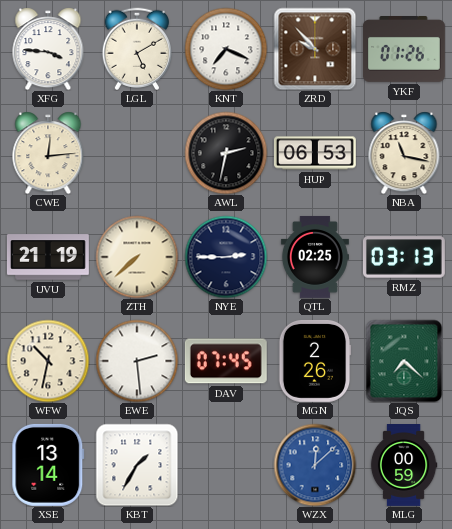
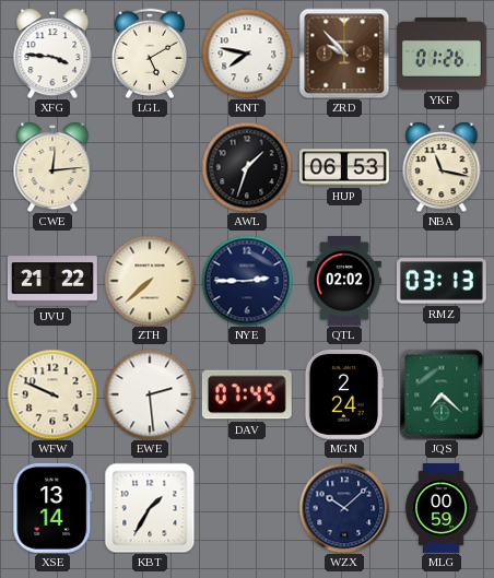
KNT: 7:19 -> 7:47 (247, 54)
AWL: 2:32 -> 1:33 (247, 167)
UVU: 21:19 -> 21:22 (52, 281)
QTL: 02:25 -> 02:02 (344, 281)
WFW: 10:32 -> 9:49 (52, 394)
MGN: 2:26 -> 2:24 (344, 394)
WZX: 12:08 -> 10:08 (344, 508)
WZX dial: blue -> navy (344, 508)
